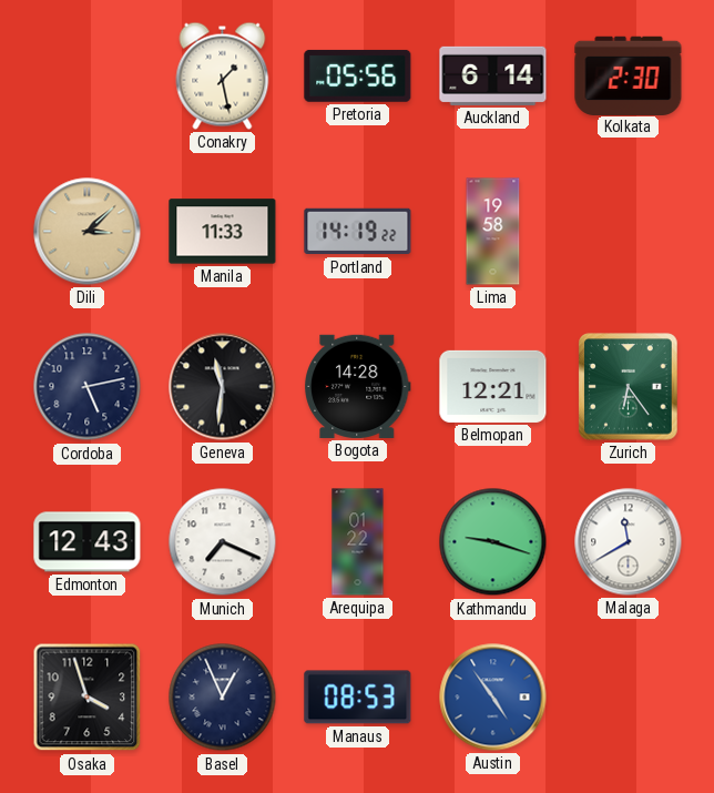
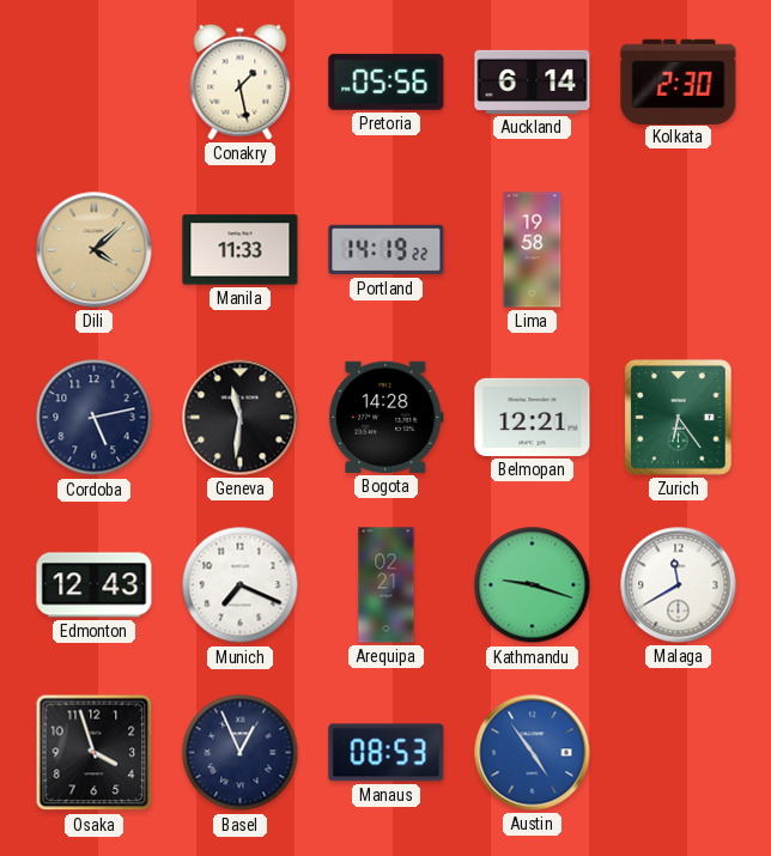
Dili: 3:08 -> 4:08 (95, 250)
Arequipa: 01:22 -> 02:21 (387, 585)
